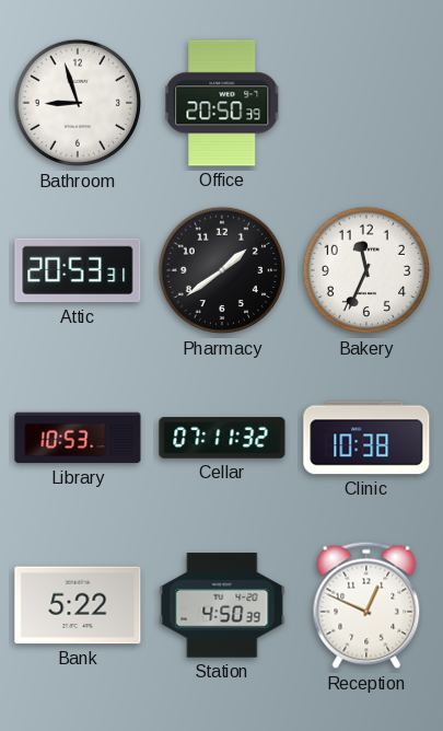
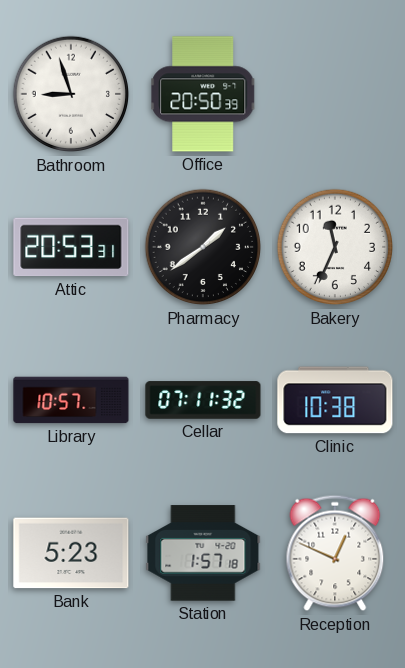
Library: 10:53 -> 10:57 (71, 400)
Bank: 5:22 -> 5:23 (71, 553)
Station: 4:50 -> 1:57 (203, 553)
